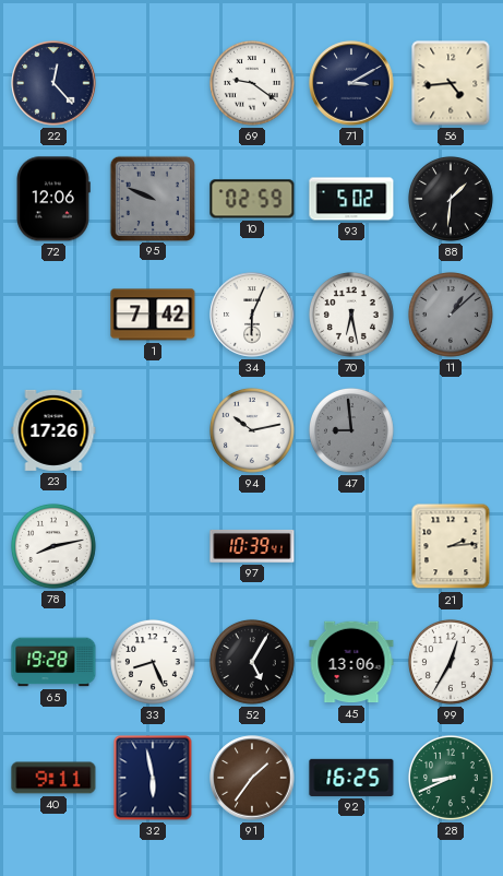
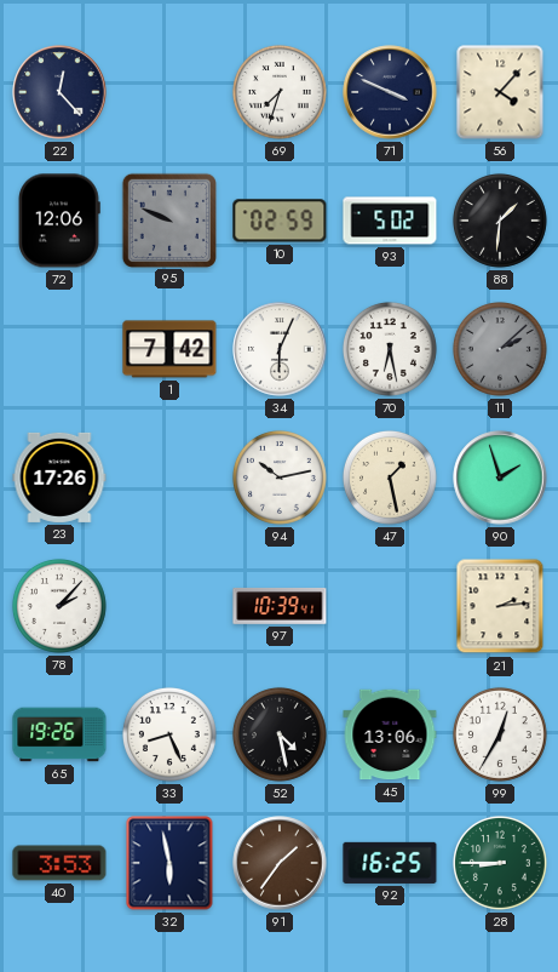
69: 9:21 -> 7:33 (280, 92)
71: 3:10 -> 3:49 (390, 92)
56: 4:44 -> 4:07 (500, 92)
11: 1:08 -> 2:08 (500, 349)
47: 8:59 -> 1:28 (390, 478)
47 dial: grey -> cream (390, 478)
90: none -> 1:57 (500, 478)
78: 8:13 -> 2:07 (59, 606)
65: 19:28 -> 19:26 (59, 734)
52: 5:05 -> 4:28 (280, 734)
40: 9:11 -> 3:53 (59, 863)
28: 8:41 -> 8:45 (500, 863)
